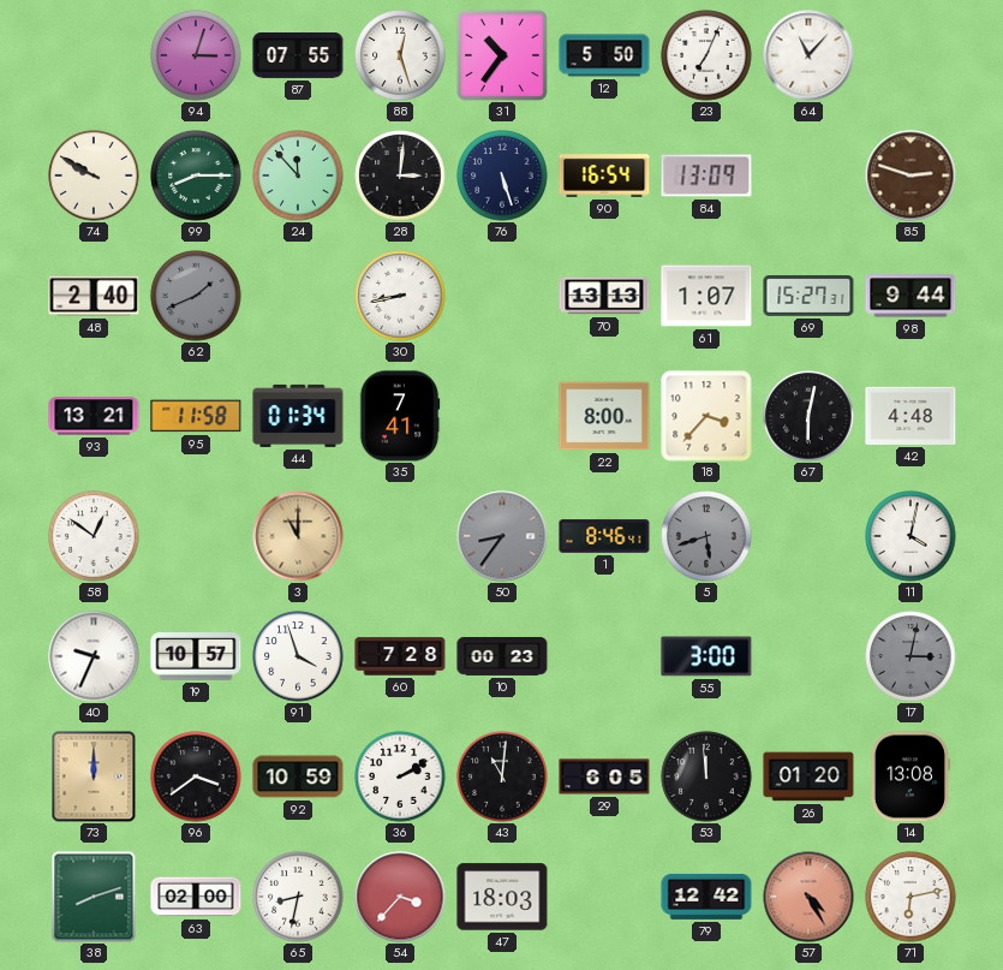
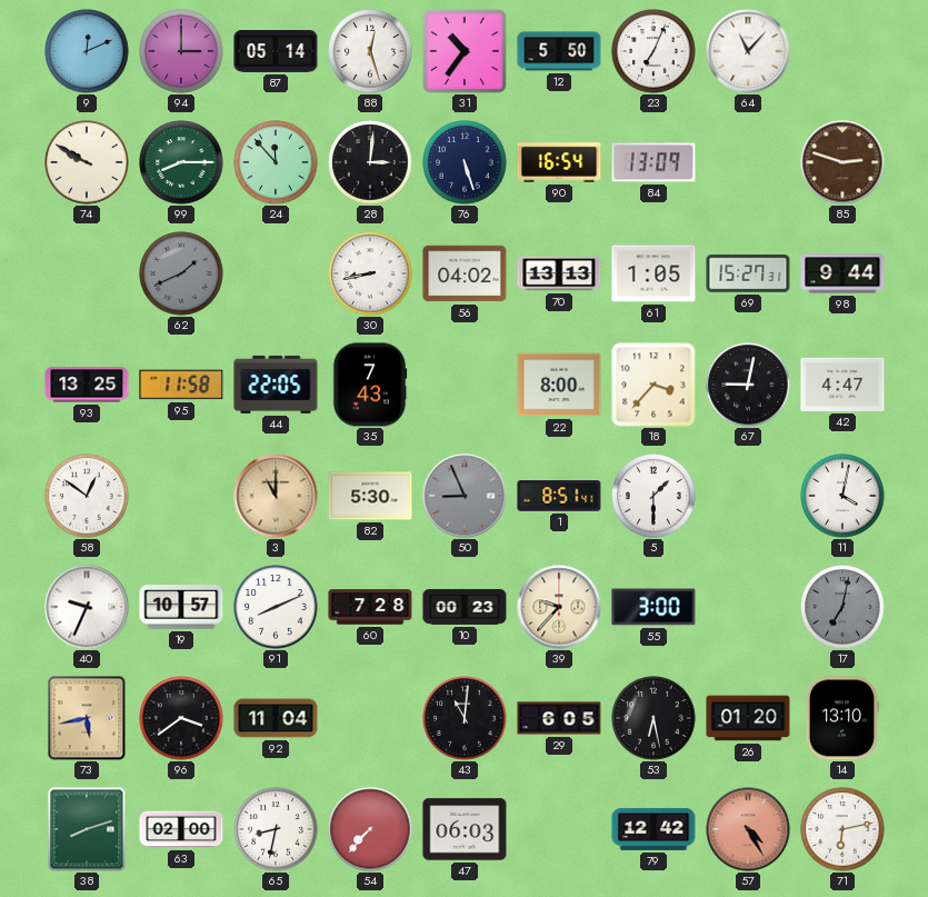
9: none -> 12:11 (87, 51)
94: 3:03 -> 3:00 (181, 51)
87: 07:55 -> 05:14 (276, 52)
48: 2:40 -> none (94, 296)
56: none -> 04:02 (465, 273)
61: 1:07 -> 1:05 (653, 273)
93: 13:21 -> 13:25 (87, 385)
44: 01:34 -> 22:05 (276, 385)
35: 7:41 -> 7:43 (370, 385)
67: 6:02 -> 9:02 (748, 385)
42: 4:48 -> 4:47 (842, 385)
82: none -> 5:30 (370, 496)
50: 8:36 -> 8:56 (465, 496)
1: 8:46 -> 8:51 (559, 496)
5: 5:42 -> 1:30 (653, 496)
5 dial: grey -> white (653, 496)
91: 3:57 -> 8:11 (276, 607)
39: none -> 9:37 (559, 607)
17: 3:02 -> 7:02 (842, 607)
73: 12:00 -> 5:43 (87, 718)
92: 10:59 -> 11:04 (276, 718)
36: 2:10 -> none (400, 776)
53: 11:59 -> 6:28 (653, 718)
14: 13:08 -> 13:10 (841, 718)
54: 3:37 -> 7:37 (370, 829)
47: 18:03 -> 06:03 (465, 829)
